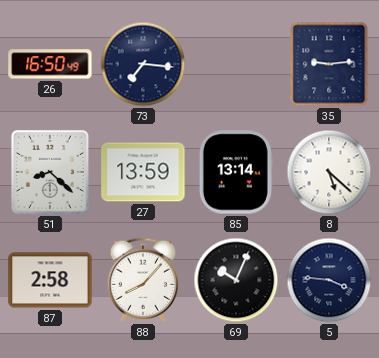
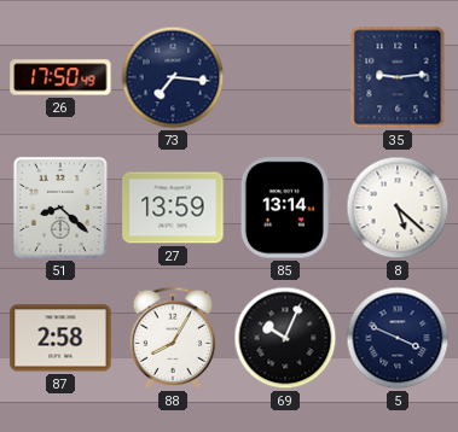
26: 16:50 -> 17:50 (60, 77)
88: 8:07 -> 8:05 (172, 338)
5: 3:46 -> 3:49 (398, 338)
